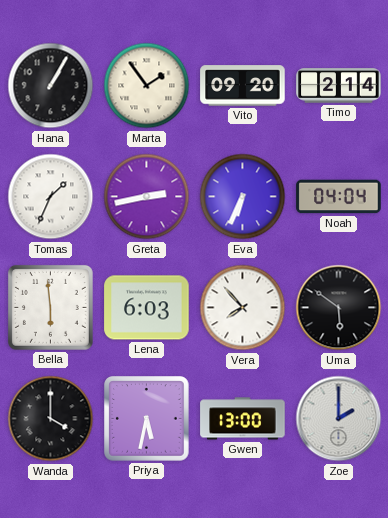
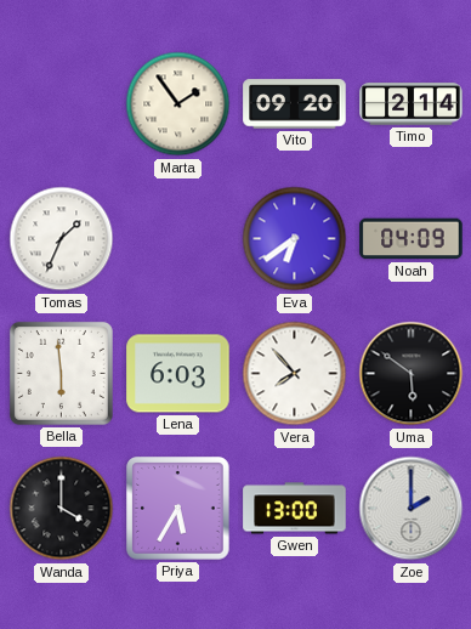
Hana: 1:05 -> none (51, 86)
Greta: 2:43 -> none (147, 197)
Eva: 6:34 -> 6:39 (295, 239)
Noah: 04:04 -> 04:09 (412, 239)
Priya: 5:32 -> 5:35 (178, 509)
